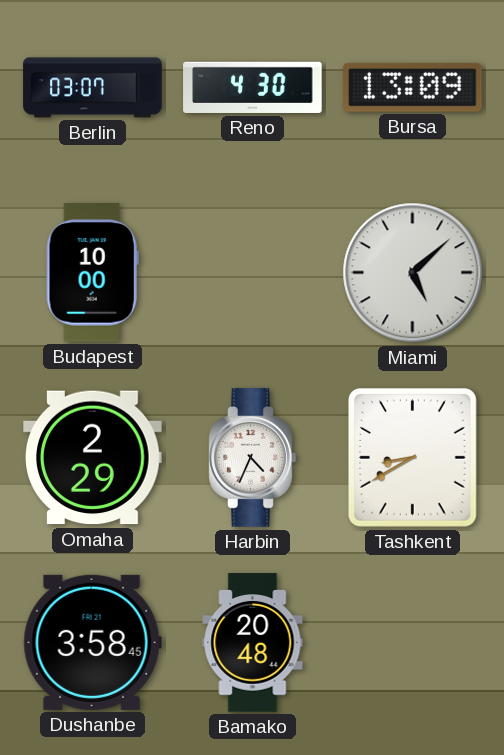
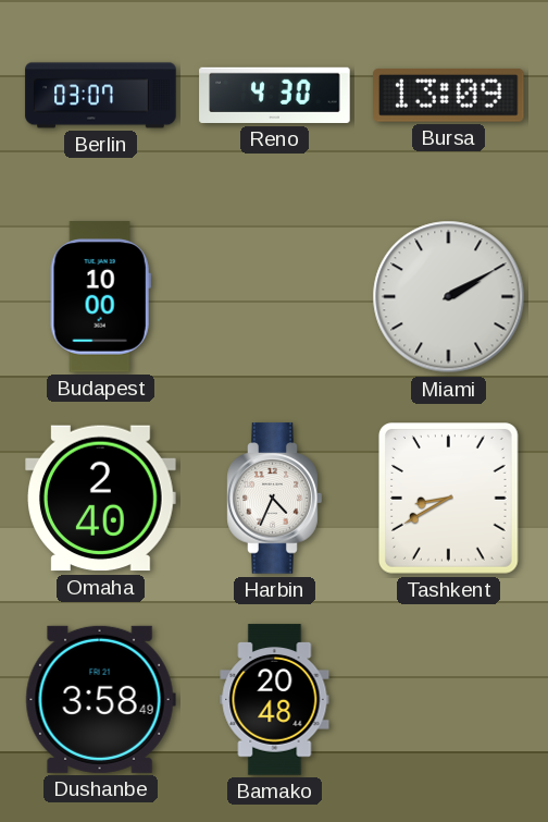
Miami: 5:08 -> 2:10 (449, 297)
Omaha: 2:29 -> 2:40 (101, 499)
Dushanbe: 3:58:45 -> 3:58:49 (100, 699)
